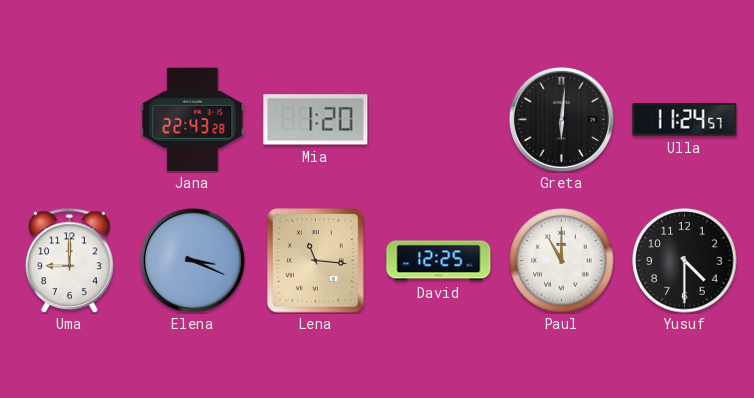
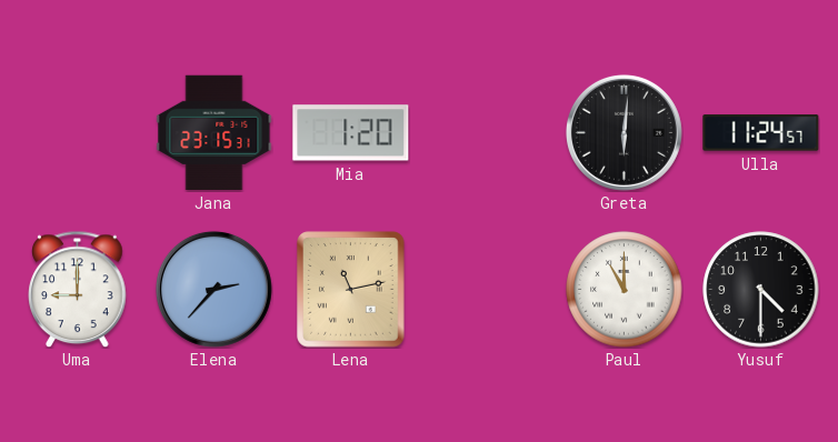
Jana: 22:43 -> 23:15 (215, 133)
Elena: 3:19 -> 2:37 (213, 289)
Lena: 11:16 -> 11:13 (351, 290)
David: 12:25 -> none (439, 261)
